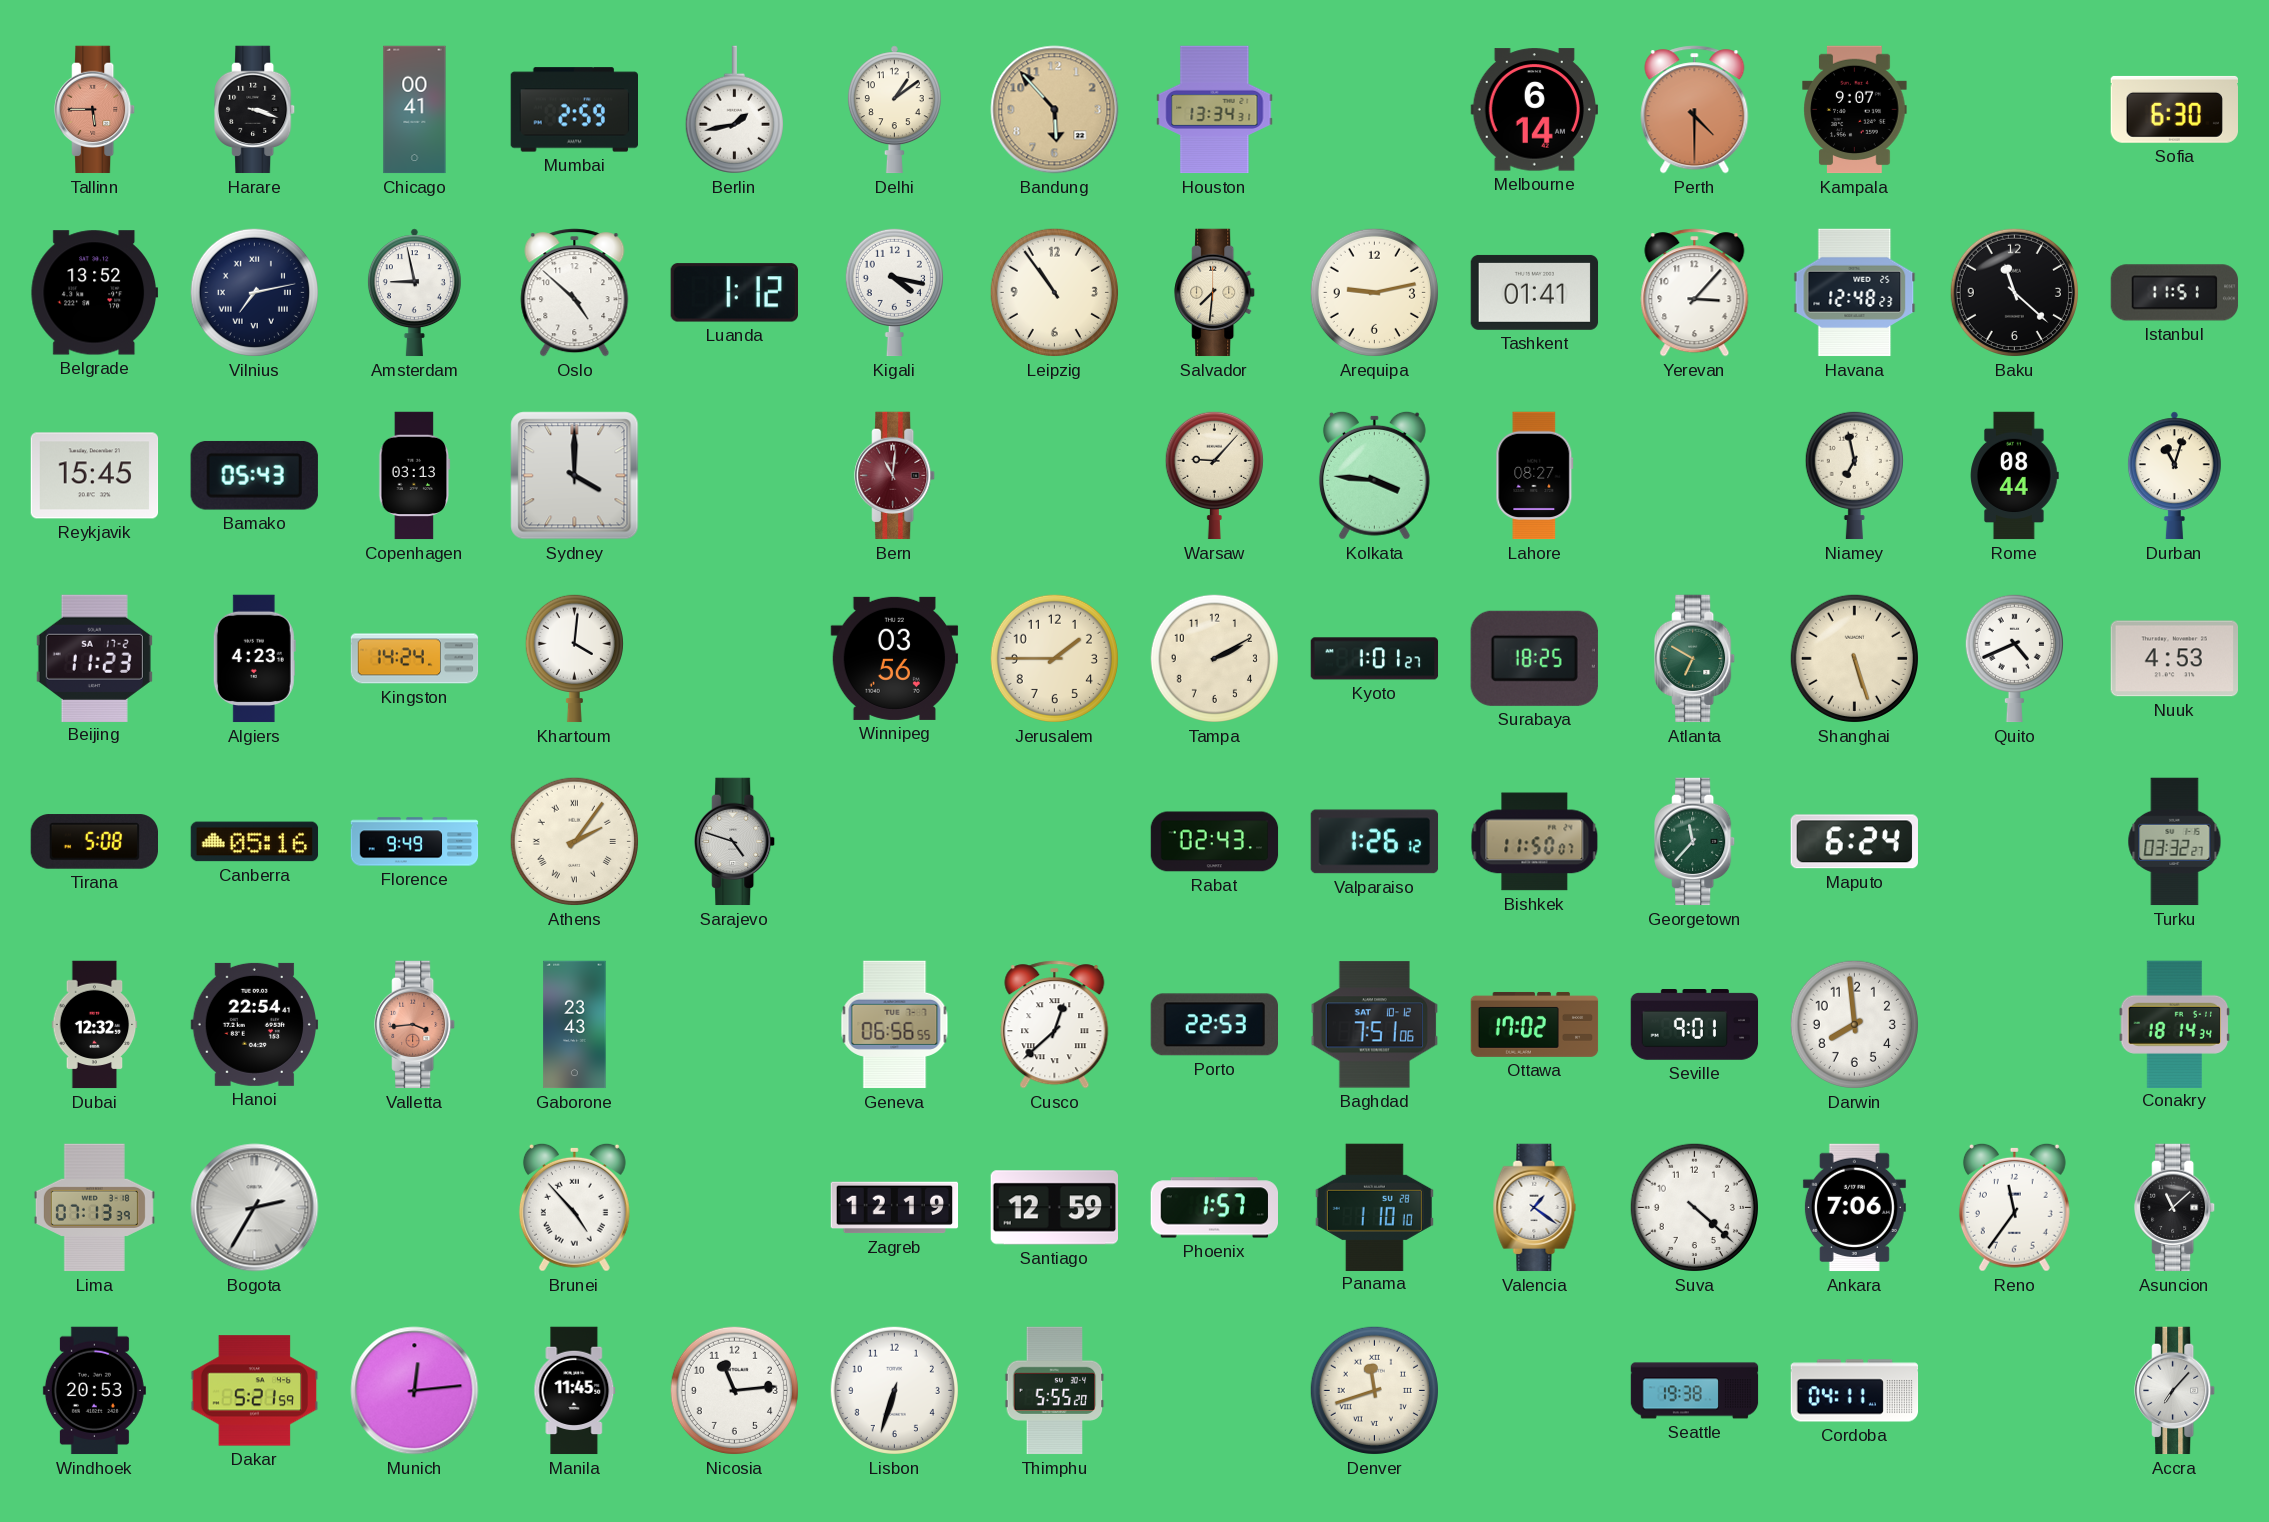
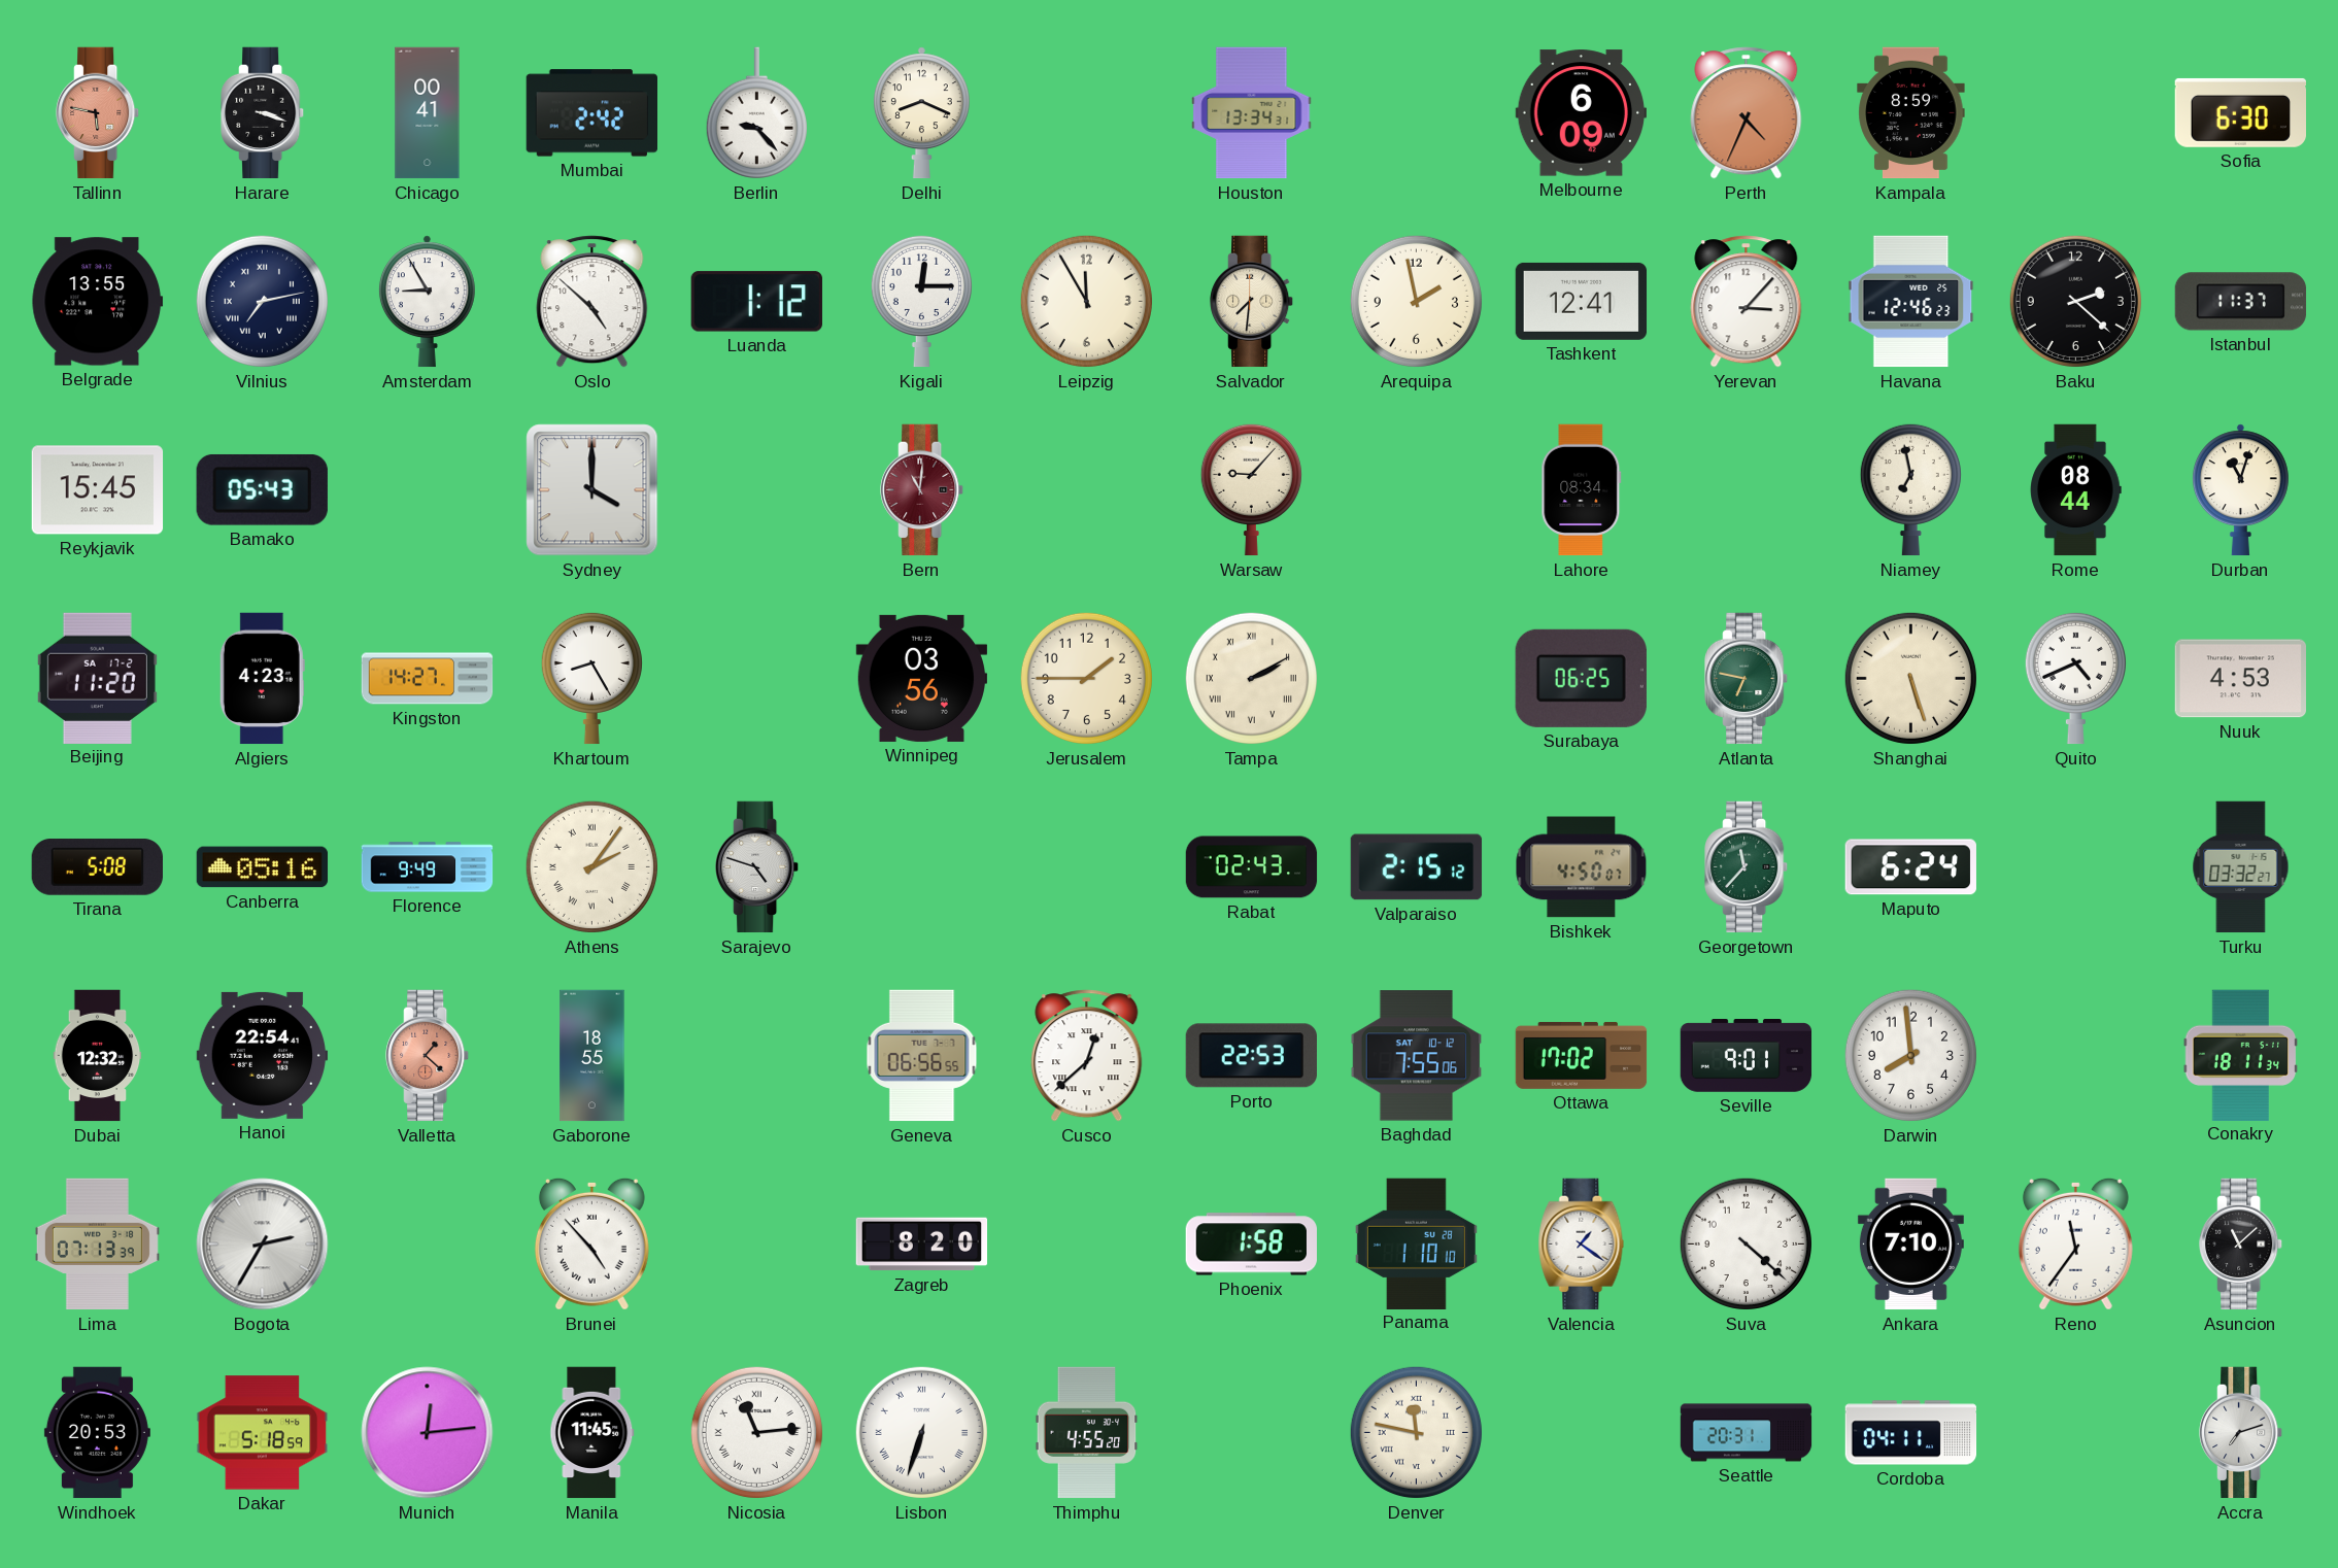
Tallinn: 5:45 -> 5:47 (98, 113)
Mumbai: 2:59 -> 2:42 (591, 113)
Berlin: 1:43 -> 9:23 (756, 113)
Delhi: 1:09 -> 8:19 (921, 113)
Bandung: 5:53 -> none (1055, 110)
Melbourne: 6:14 -> 6:09 (1581, 113)
Perth: 4:30 -> 4:34 (1747, 113)
Kampala: 9:07 -> 8:59 (1911, 113)
Belgrade: 13:52 -> 13:55 (97, 302)
Amsterdam: 8:58 -> 8:55 (427, 302)
Kigali: 4:17 -> 12:15 (921, 301)
Leipzig: 10:54 -> 11:55 (1086, 301)
Arequipa: 9:13 -> 1:58 (1416, 301)
Tashkent: 01:41 -> 12:41 (1582, 301)
Havana: 12:48 -> 12:46 (1911, 302)
Baku: 11:22 -> 2:22 (2075, 301)
Istanbul: 11:51 -> 11:37 (2241, 302)
Copenhagen: 03:13 -> none (415, 476)
Kolkata: 3:46 -> none (1374, 475)
Lahore: 08:27 -> 08:34 (1582, 490)
Beijing: 11:23 -> 11:20 (97, 678)
Kingston: 14:24 -> 14:27 (428, 679)
Khartoum: 4:01 -> 8:25 (591, 678)
Tampa numerals: Arabic -> Roman (1251, 678)
Kyoto: 1:01 -> none (1375, 659)
Surabaya: 18:25 -> 06:25 (1581, 678)
Atlanta: 6:50 -> 6:47 (1747, 679)
Valparaiso: 1:26 -> 2:15 (1417, 867)
Bishkek: 11:50 -> 4:50 (1582, 867)
Valletta: 3:44 -> 1:22 (428, 1056)
Gaborone: 23:43 -> 18:55 (592, 1056)
Baghdad: 7:51 -> 7:55 (1417, 1056)
Conakry: 18:14 -> 18:11 (2241, 1055)
Zagreb: 12:19 -> 8:20 (922, 1245)
Santiago: 12:59 -> none (1055, 1208)
Phoenix: 1:57 -> 1:58 (1251, 1245)
Ankara: 7:06 -> 7:10 (1910, 1245)
Dakar: 5:21 -> 5:18 (263, 1433)
Nicosia numerals: Arabic -> Roman (756, 1432)
Lisbon numerals: Arabic -> Roman (921, 1432)
Thimphu: 5:55 -> 4:55 (1087, 1433)
Denver: 11:42 -> 11:47 (1416, 1432)
Seattle: 19:38 -> 20:31 (1747, 1433)
Accra: 7:07 -> 7:12 (2241, 1433)
